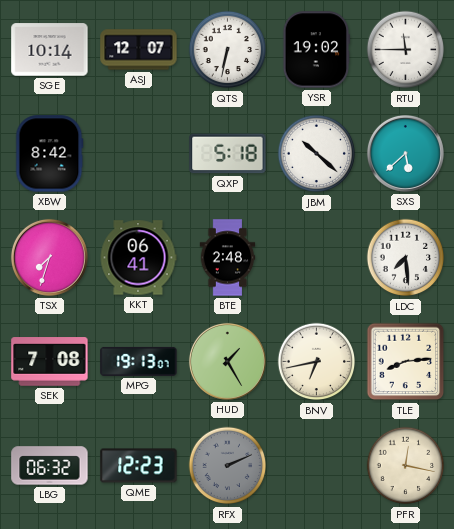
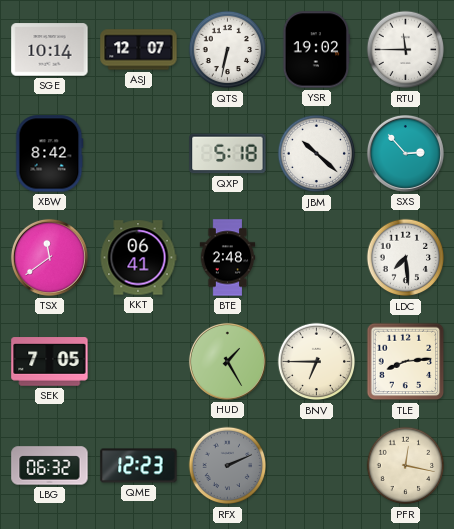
SXS: 5:38 -> 2:53 (405, 153)
TSX: 7:33 -> 11:39 (49, 257)
SEK: 7:08 -> 7:05 (50, 362)
MPG: 19:13 -> none (139, 361)
BNV: 6:43 -> 6:45 (317, 362)
